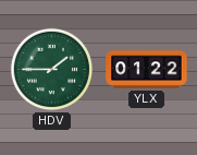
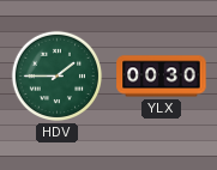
YLX: 01:22 -> 00:30 (162, 77)
